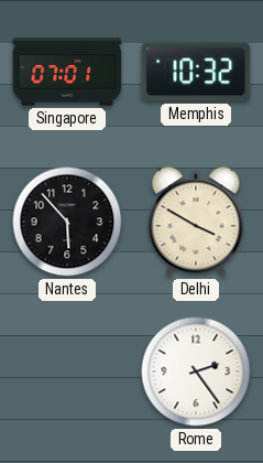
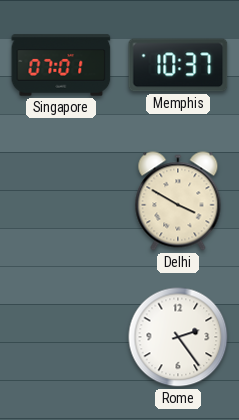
Memphis: 10:32 -> 10:37 (178, 65)
Nantes: 5:53 -> none (67, 222)
